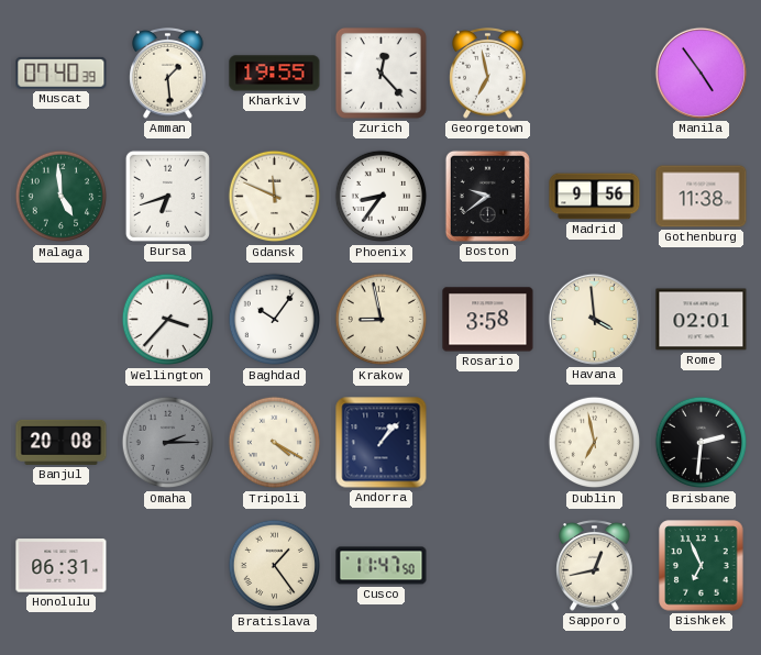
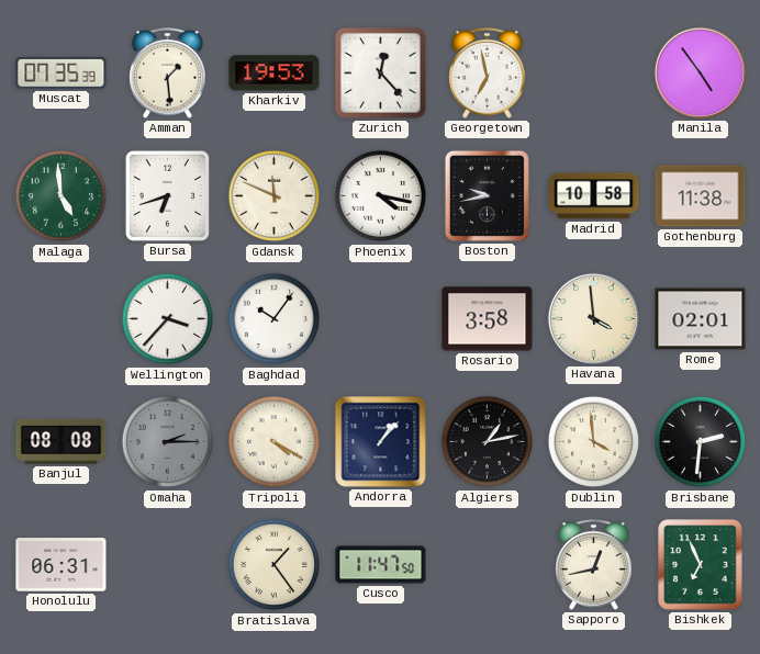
Muscat: 07:40 -> 07:35 (62, 72)
Kharkiv: 19:55 -> 19:53 (275, 74)
Phoenix: 8:36 -> 4:17 (381, 196)
Boston: 9:39 -> 9:43 (487, 195)
Madrid: 9:56 -> 10:58 (594, 196)
Krakow: 8:58 -> none (382, 320)
Banjul: 20:08 -> 08:08 (62, 441)
Algiers: none -> 1:13 (488, 442)
Dublin: 6:58 -> 3:59 (594, 442)
